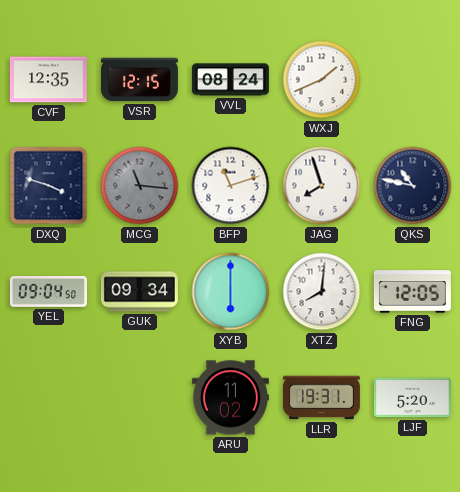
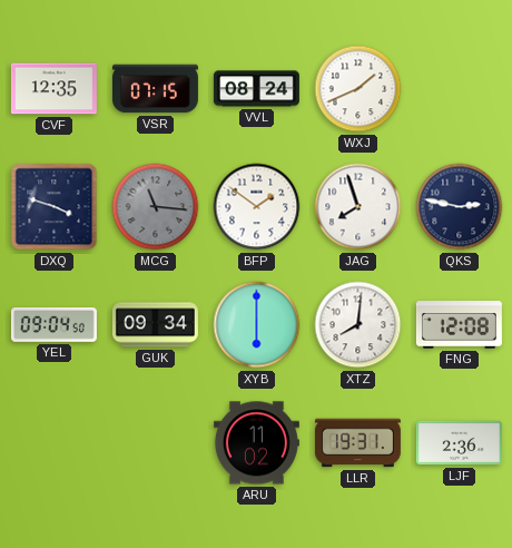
VSR: 12:15 -> 07:15 (155, 89)
BFP: 11:12 -> 1:51 (257, 207)
QKS: 10:47 -> 2:47 (460, 207)
FNG: 12:05 -> 12:08 (459, 325)
LJF: 5:20 -> 2:36 (459, 443)
